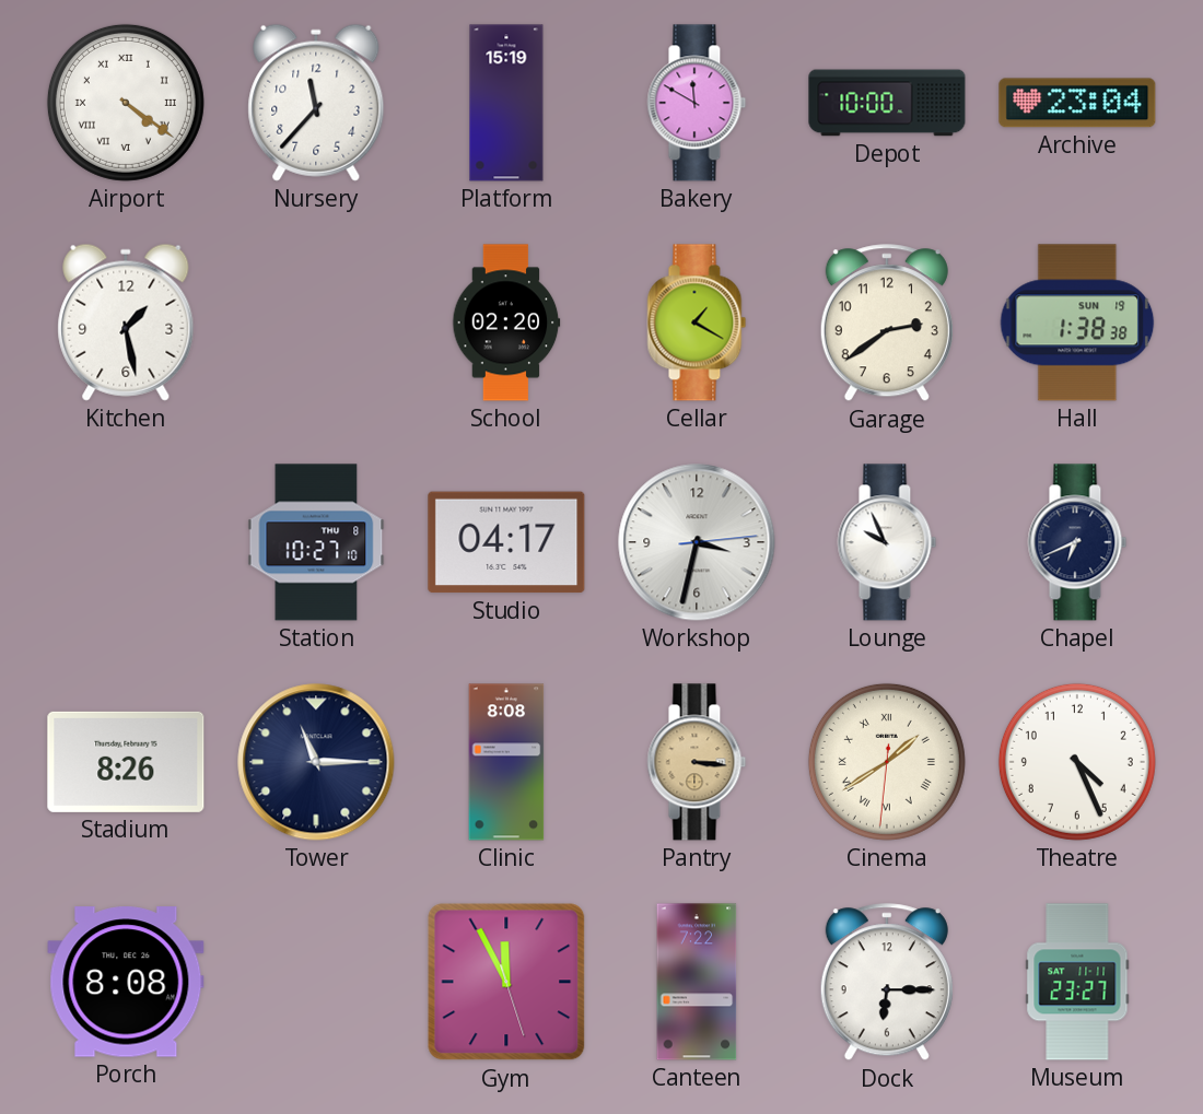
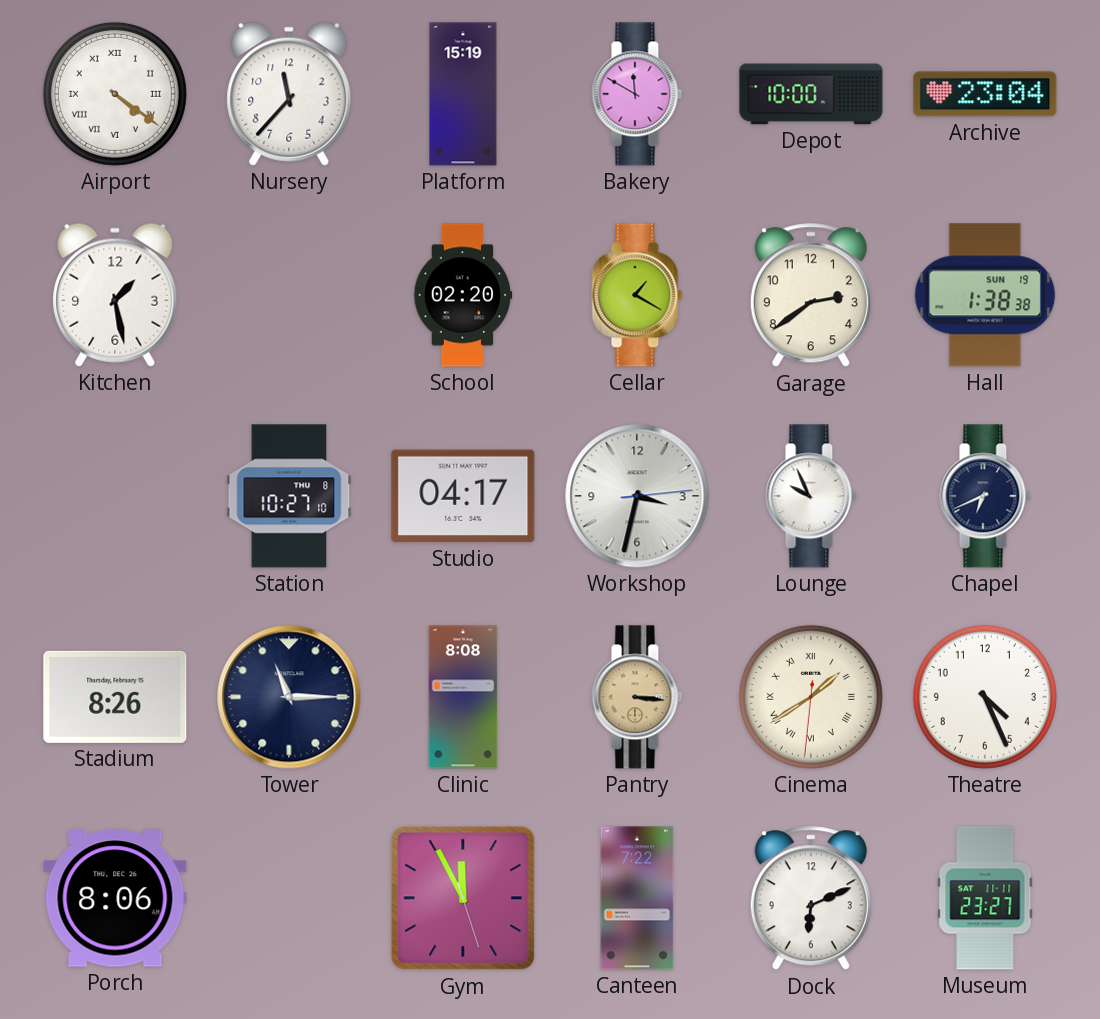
Porch: 8:08 -> 8:06 (115, 898)
Dock: 6:15 -> 6:11 (811, 899)
